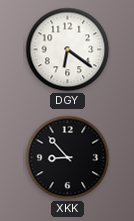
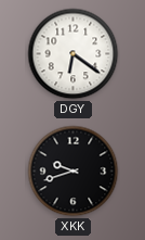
XKK: 8:53 -> 9:42 (74, 172)
